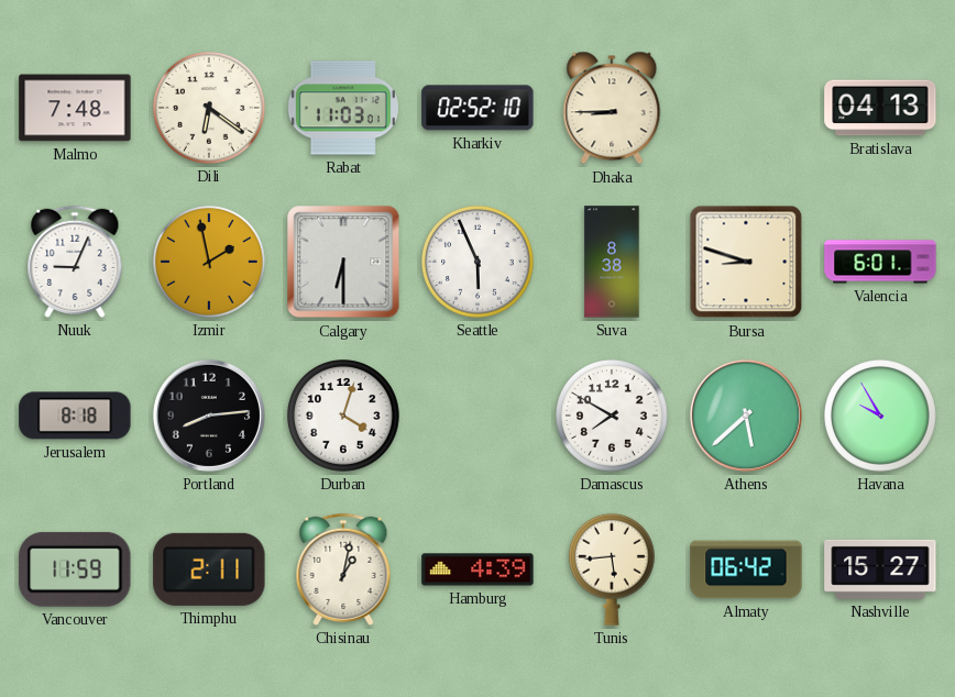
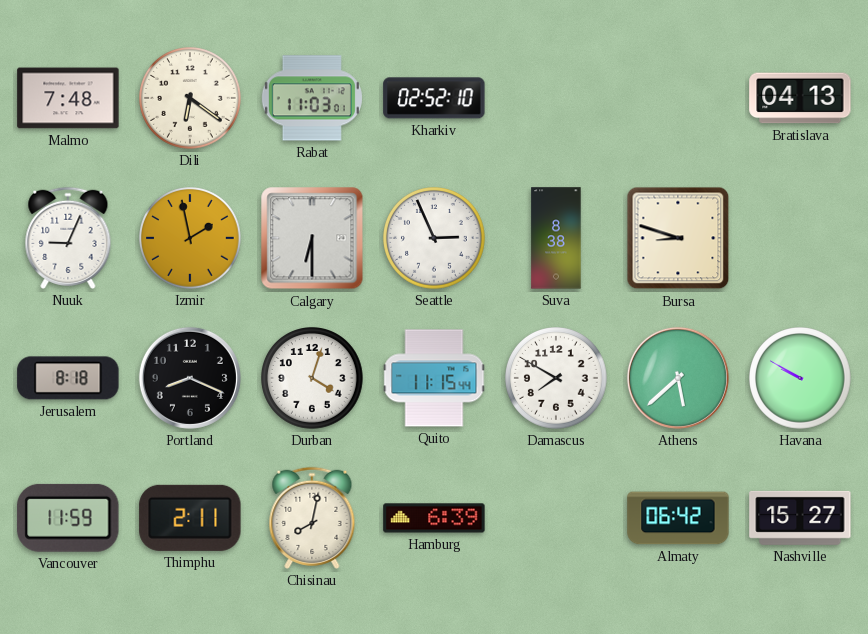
Dhaka: 8:45 -> none (612, 108)
Seattle: 5:56 -> 2:56 (435, 239)
Valencia: 6:01 -> none (880, 262)
Portland: 8:14 -> 8:19 (190, 378)
Quito: none -> 11:15 (434, 378)
Havana: 9:55 -> 9:50 (801, 379)
Chisinau: 1:02 -> 8:02 (312, 518)
Hamburg: 4:39 -> 6:39 (434, 518)
Tunis: 5:44 -> none (612, 569)
